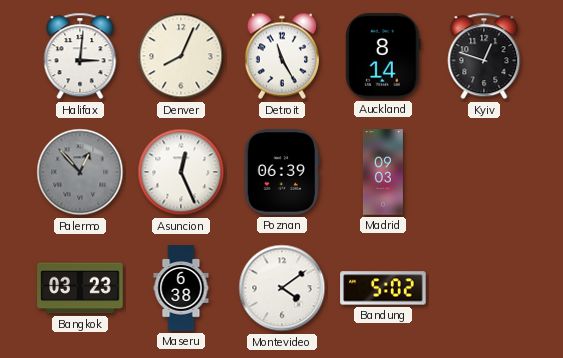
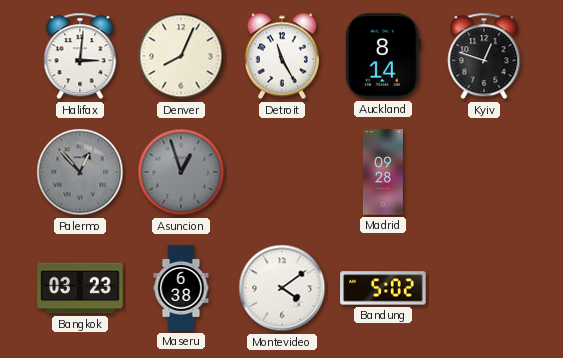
Asuncion: 12:26 -> 12:57 (181, 172)
Asuncion dial: white -> grey (181, 172)
Poznan: 06:39 -> none (282, 172)
Madrid: 09:03 -> 09:28 (383, 172)
